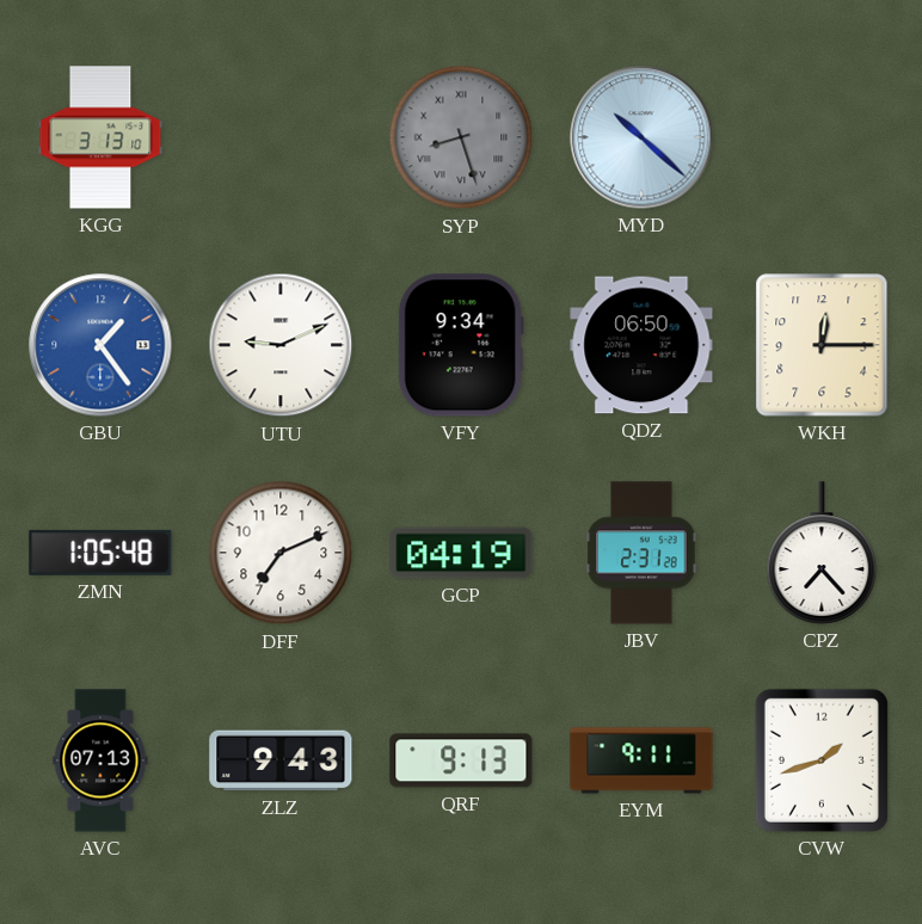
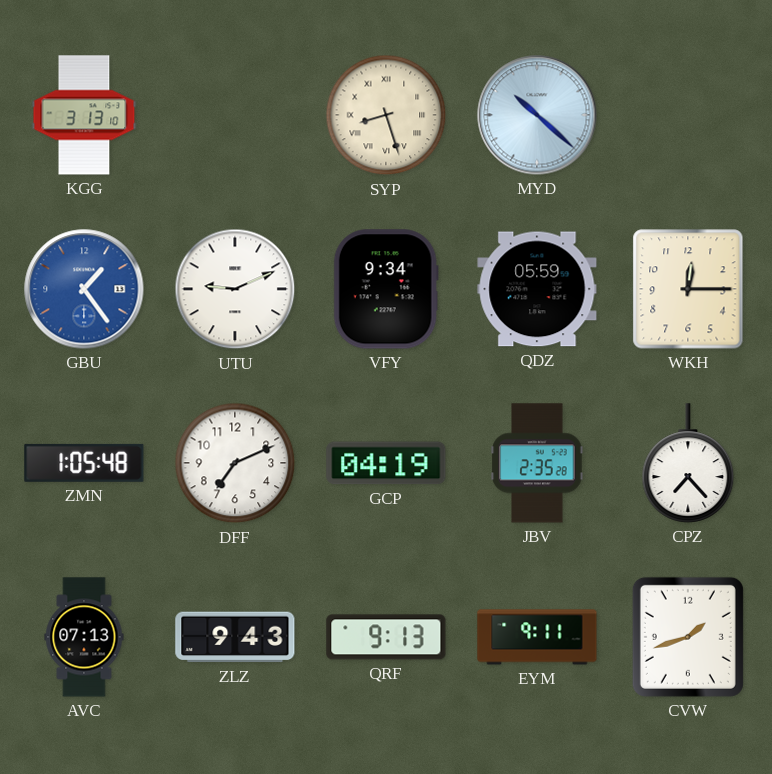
SYP dial: grey -> cream (386, 115)
QDZ: 06:50 -> 05:59 (537, 289)
JBV: 2:31 -> 2:35 (537, 463)
